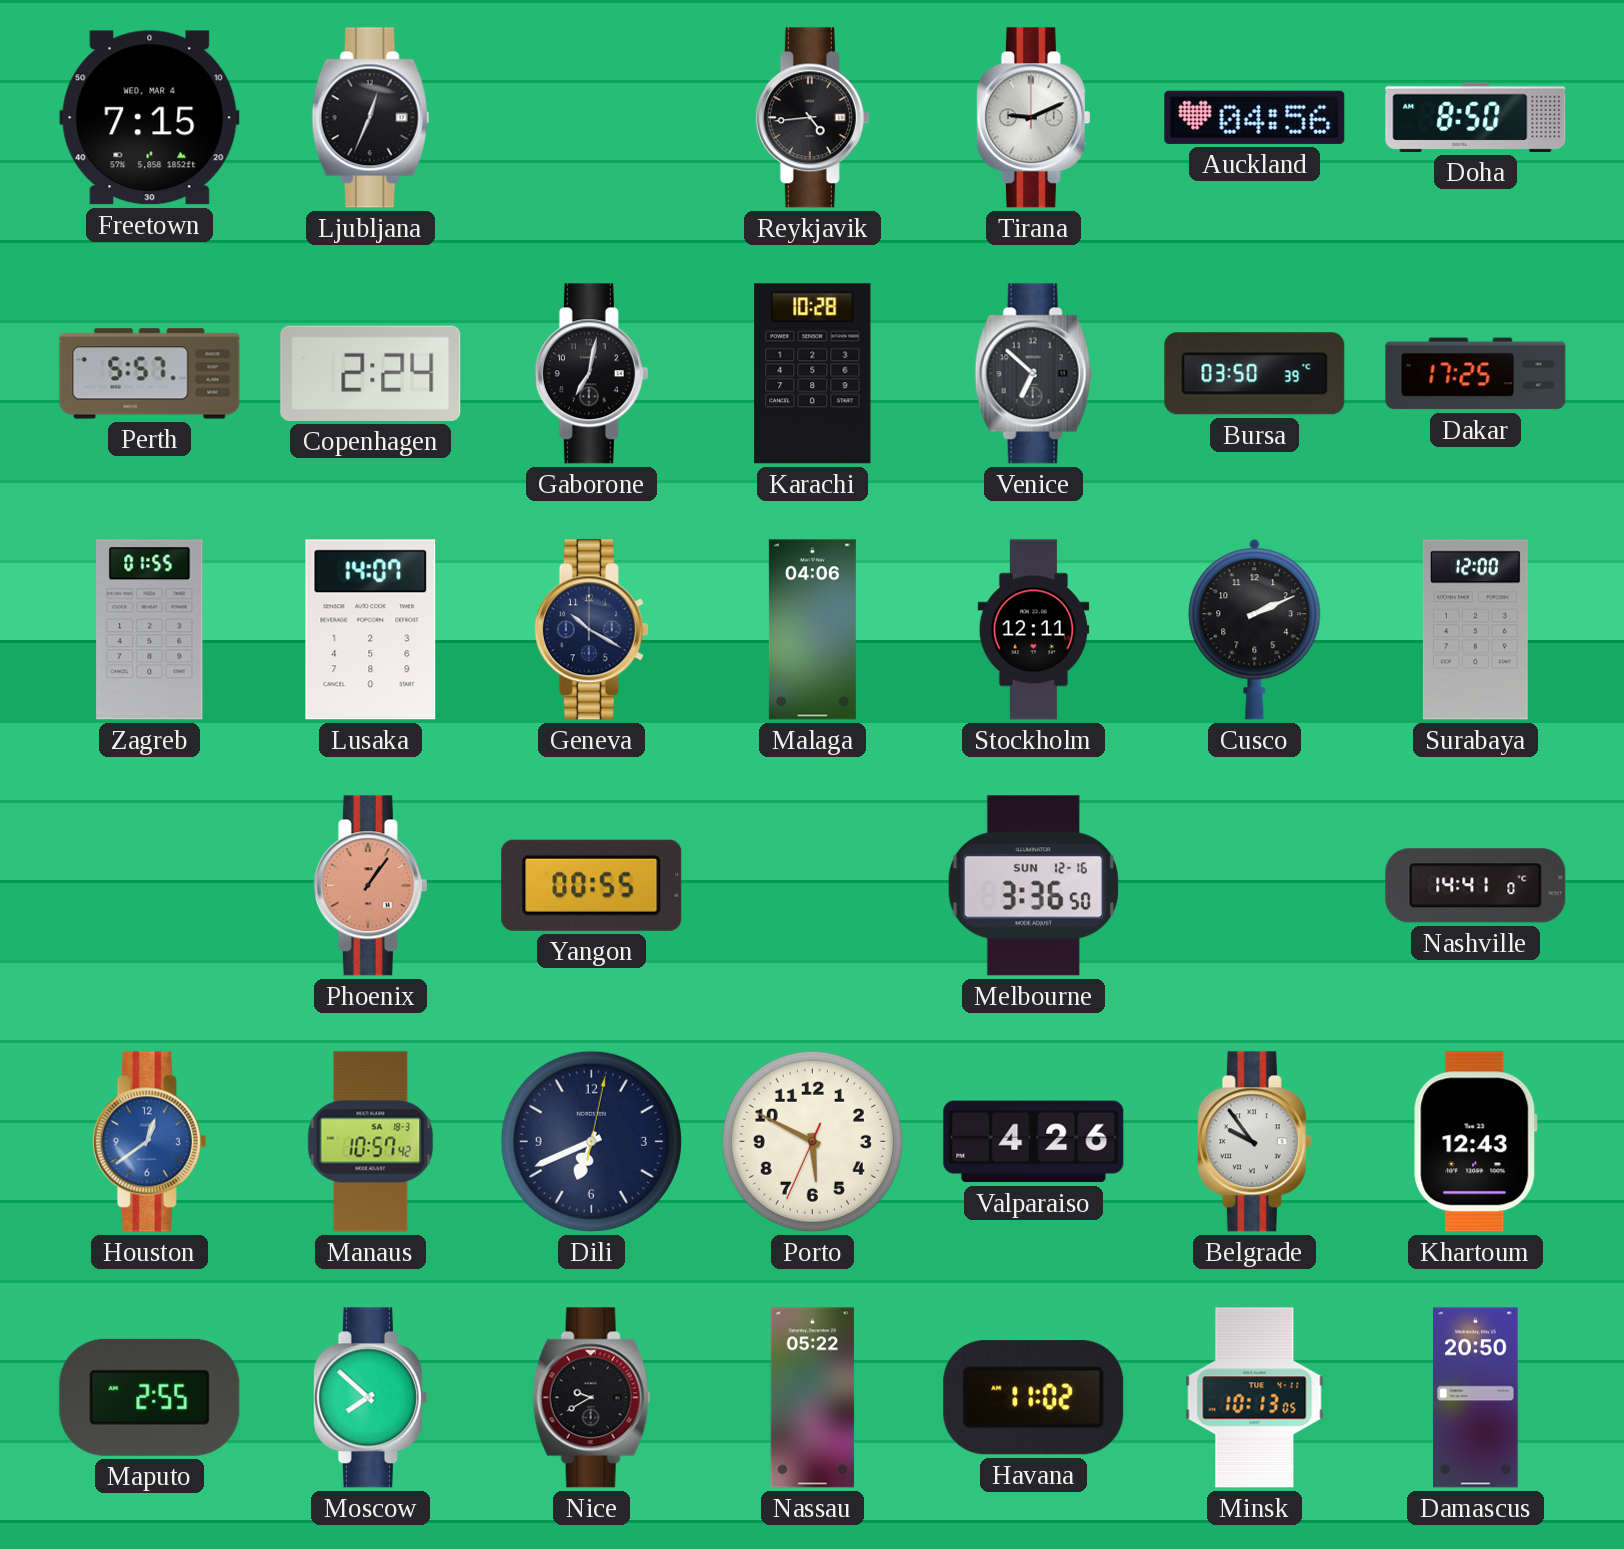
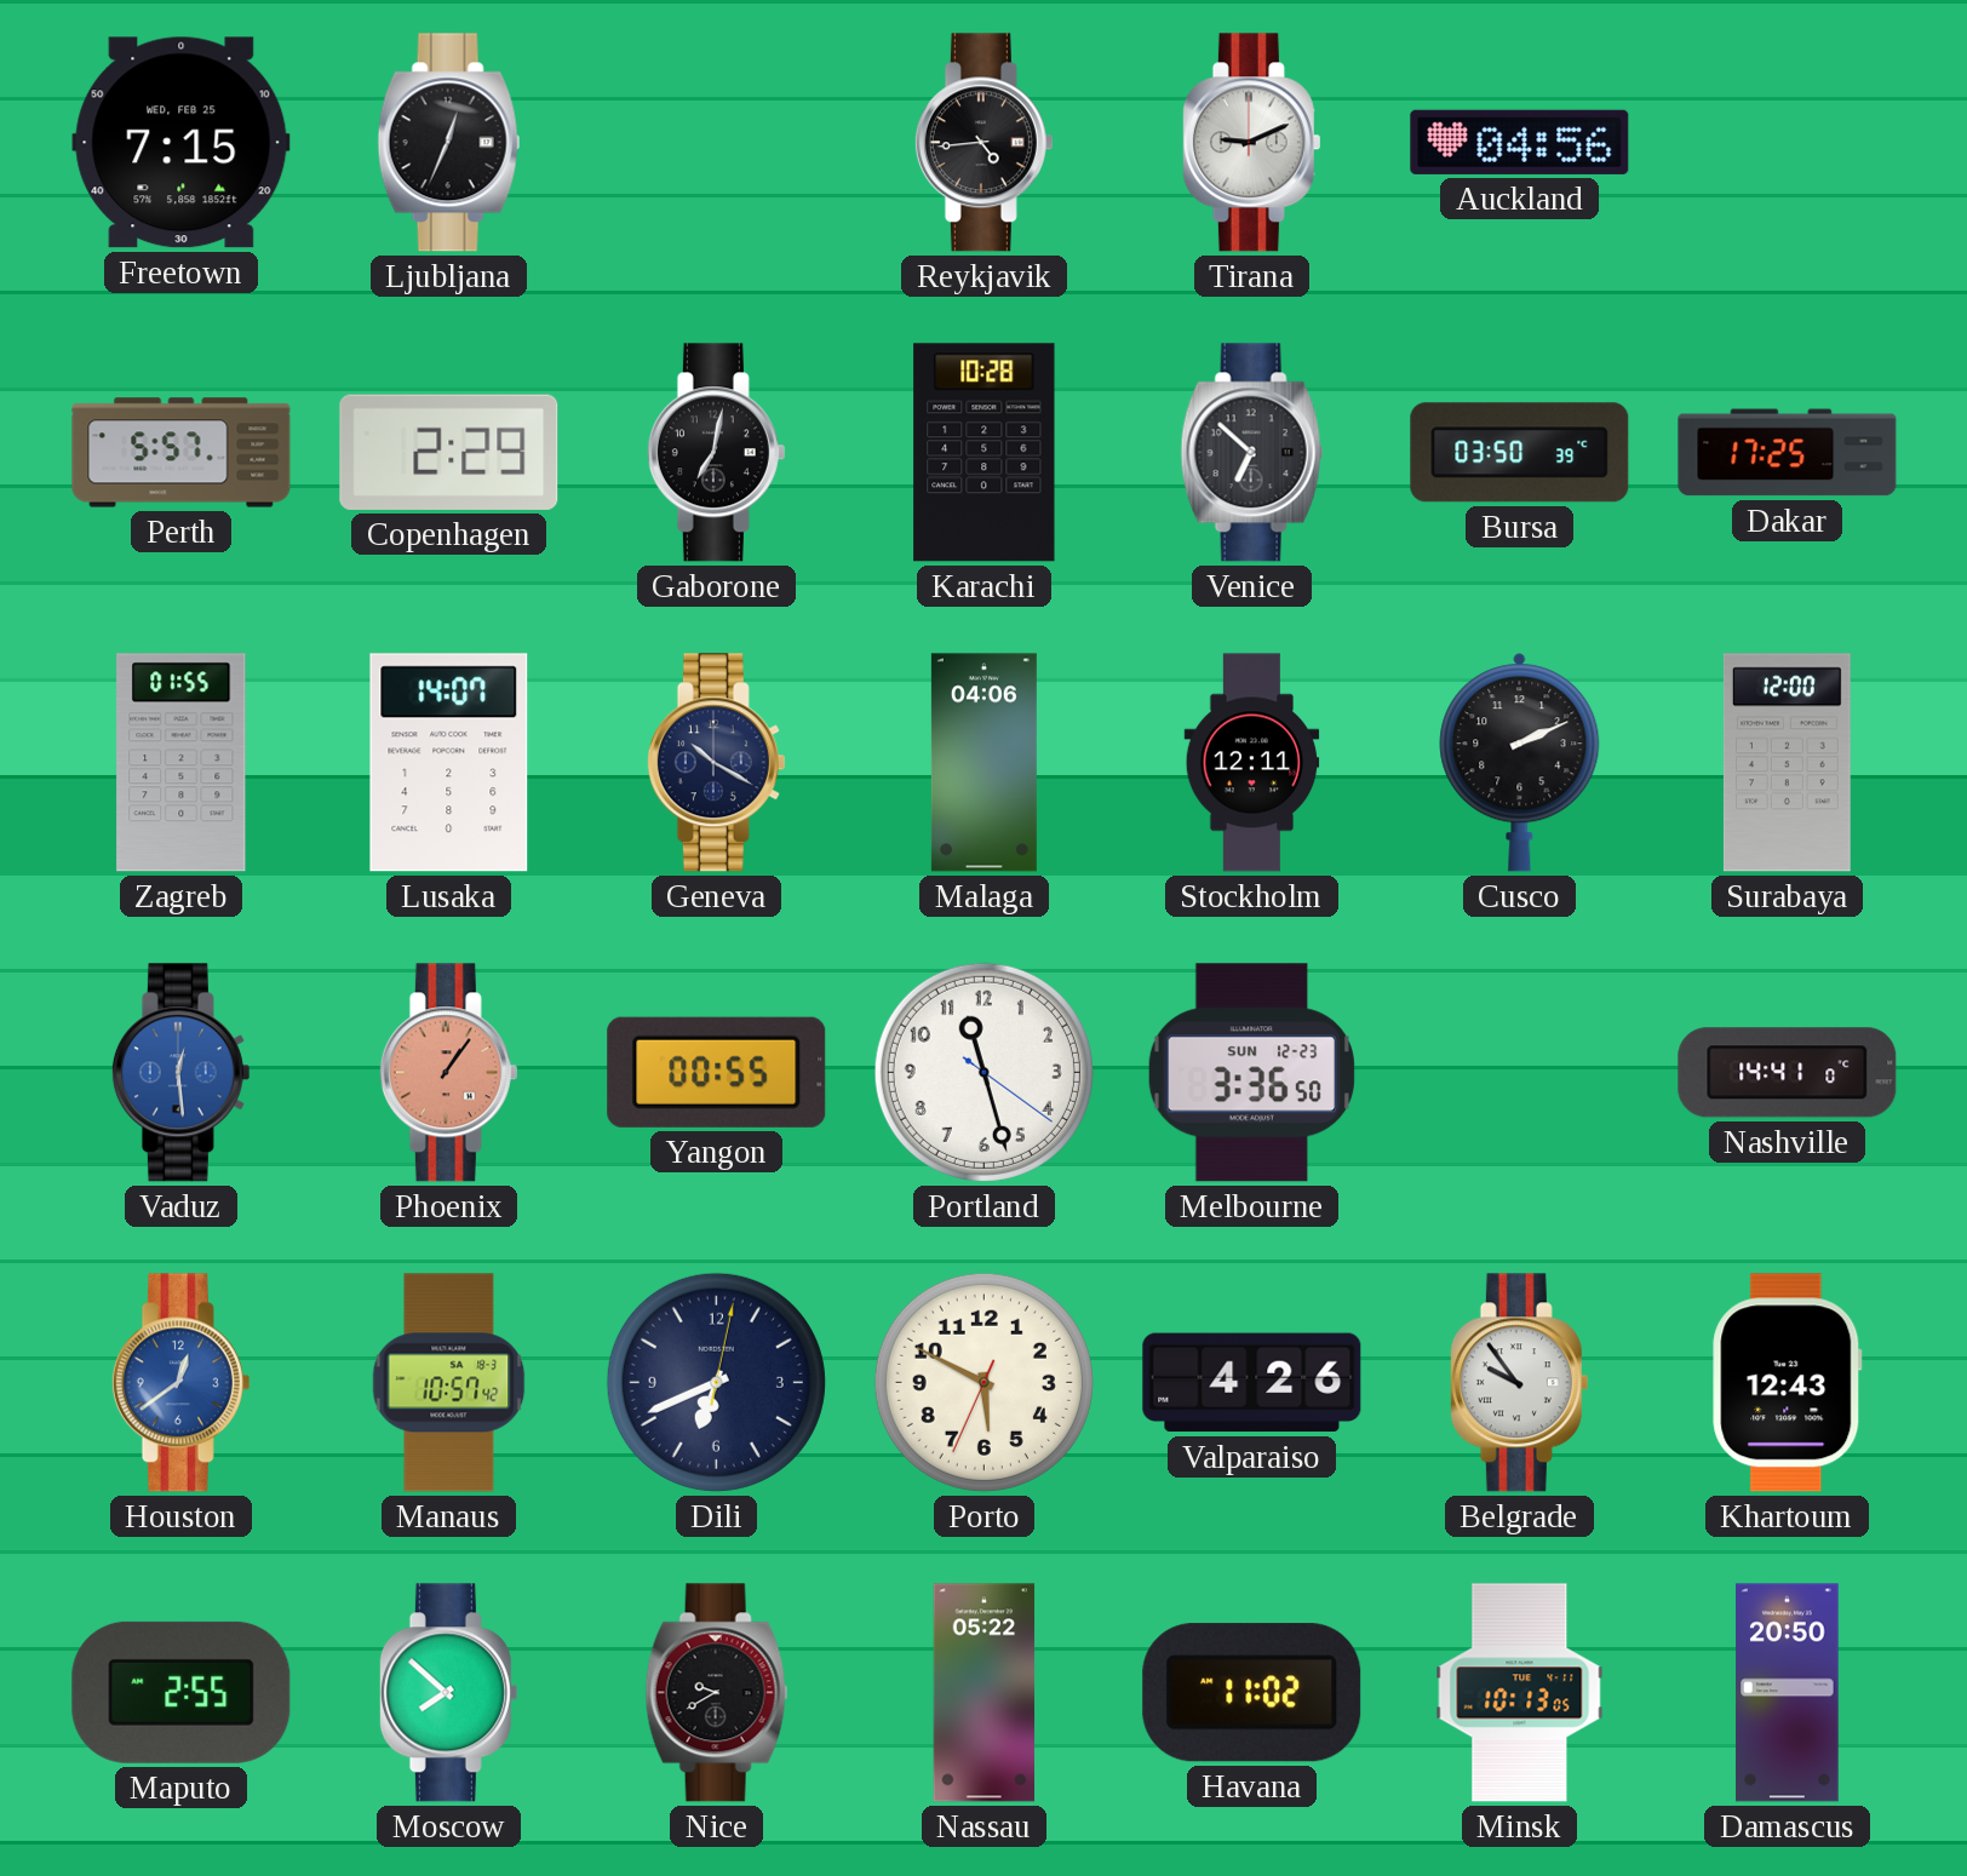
Freetown date: WED, MAR 4 -> WED, FEB 25 (182, 143)
Doha: 8:50 -> none (1476, 117)
Copenhagen: 2:24 -> 2:29 (449, 452)
Vaduz: none -> 12:29 (180, 1073)
Portland: none -> 11:27 (983, 1072)
Melbourne date: SUN 12-16 -> SUN 12-23 (1251, 1073)
